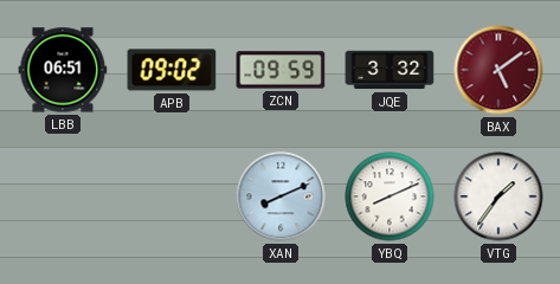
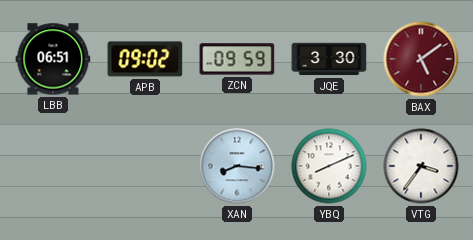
JQE: 3:32 -> 3:30 (329, 59)
XAN: 8:11 -> 8:16 (237, 166)
VTG: 1:36 -> 3:36 (421, 166)
